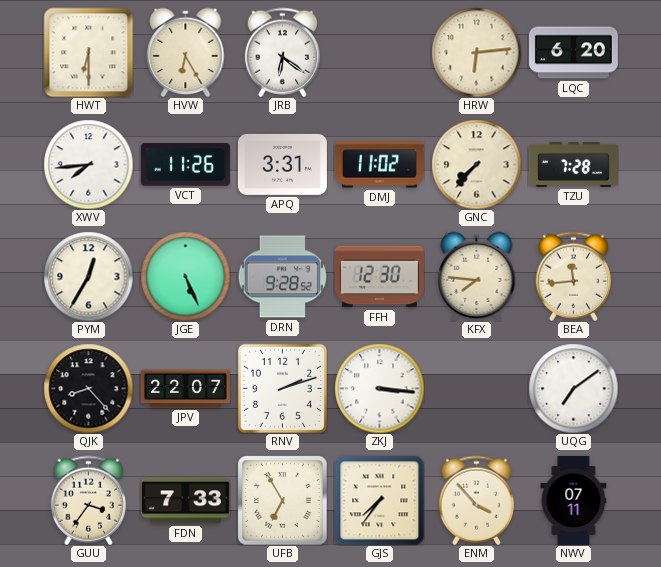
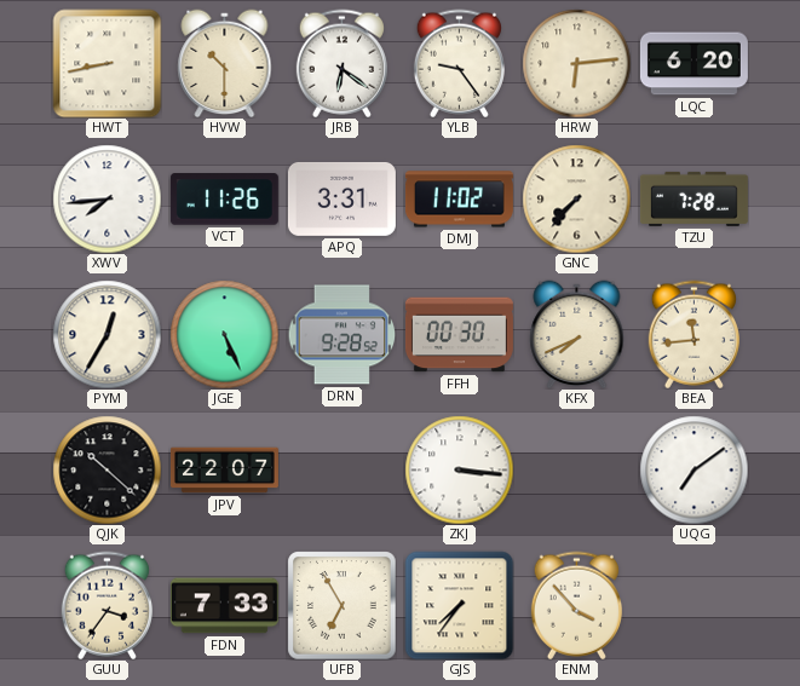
HWT: 6:30 -> 8:43 (107, 63)
HVW: 6:25 -> 10:30 (225, 63)
YLB: none -> 9:24 (459, 63)
FFH: 12:30 -> 00:30 (459, 335)
KFX: 7:46 -> 7:41 (577, 334)
QJK: 8:23 -> 10:22 (107, 469)
RNV: 2:12 -> none (282, 388)
NWV: 07:11 -> none (574, 500)
